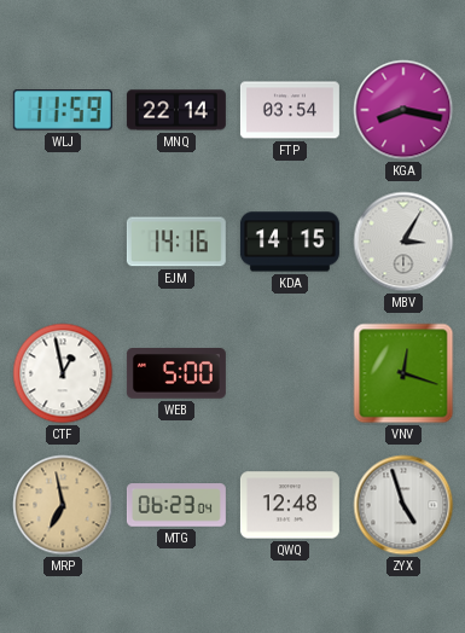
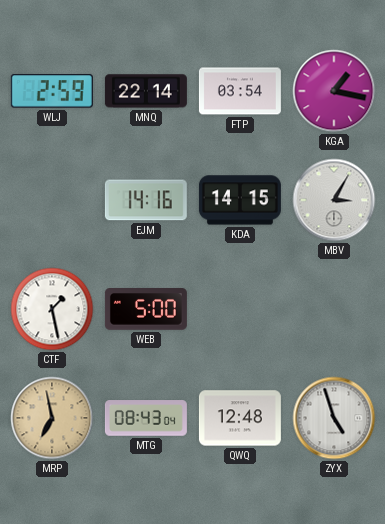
WLJ: 11:59 -> 2:59 (52, 91)
KGA: 8:17 -> 1:17 (334, 91)
CTF: 12:58 -> 1:28 (52, 309)
VNV: 12:18 -> none (403, 373)
MTG: 06:23 -> 08:43 (146, 418)
